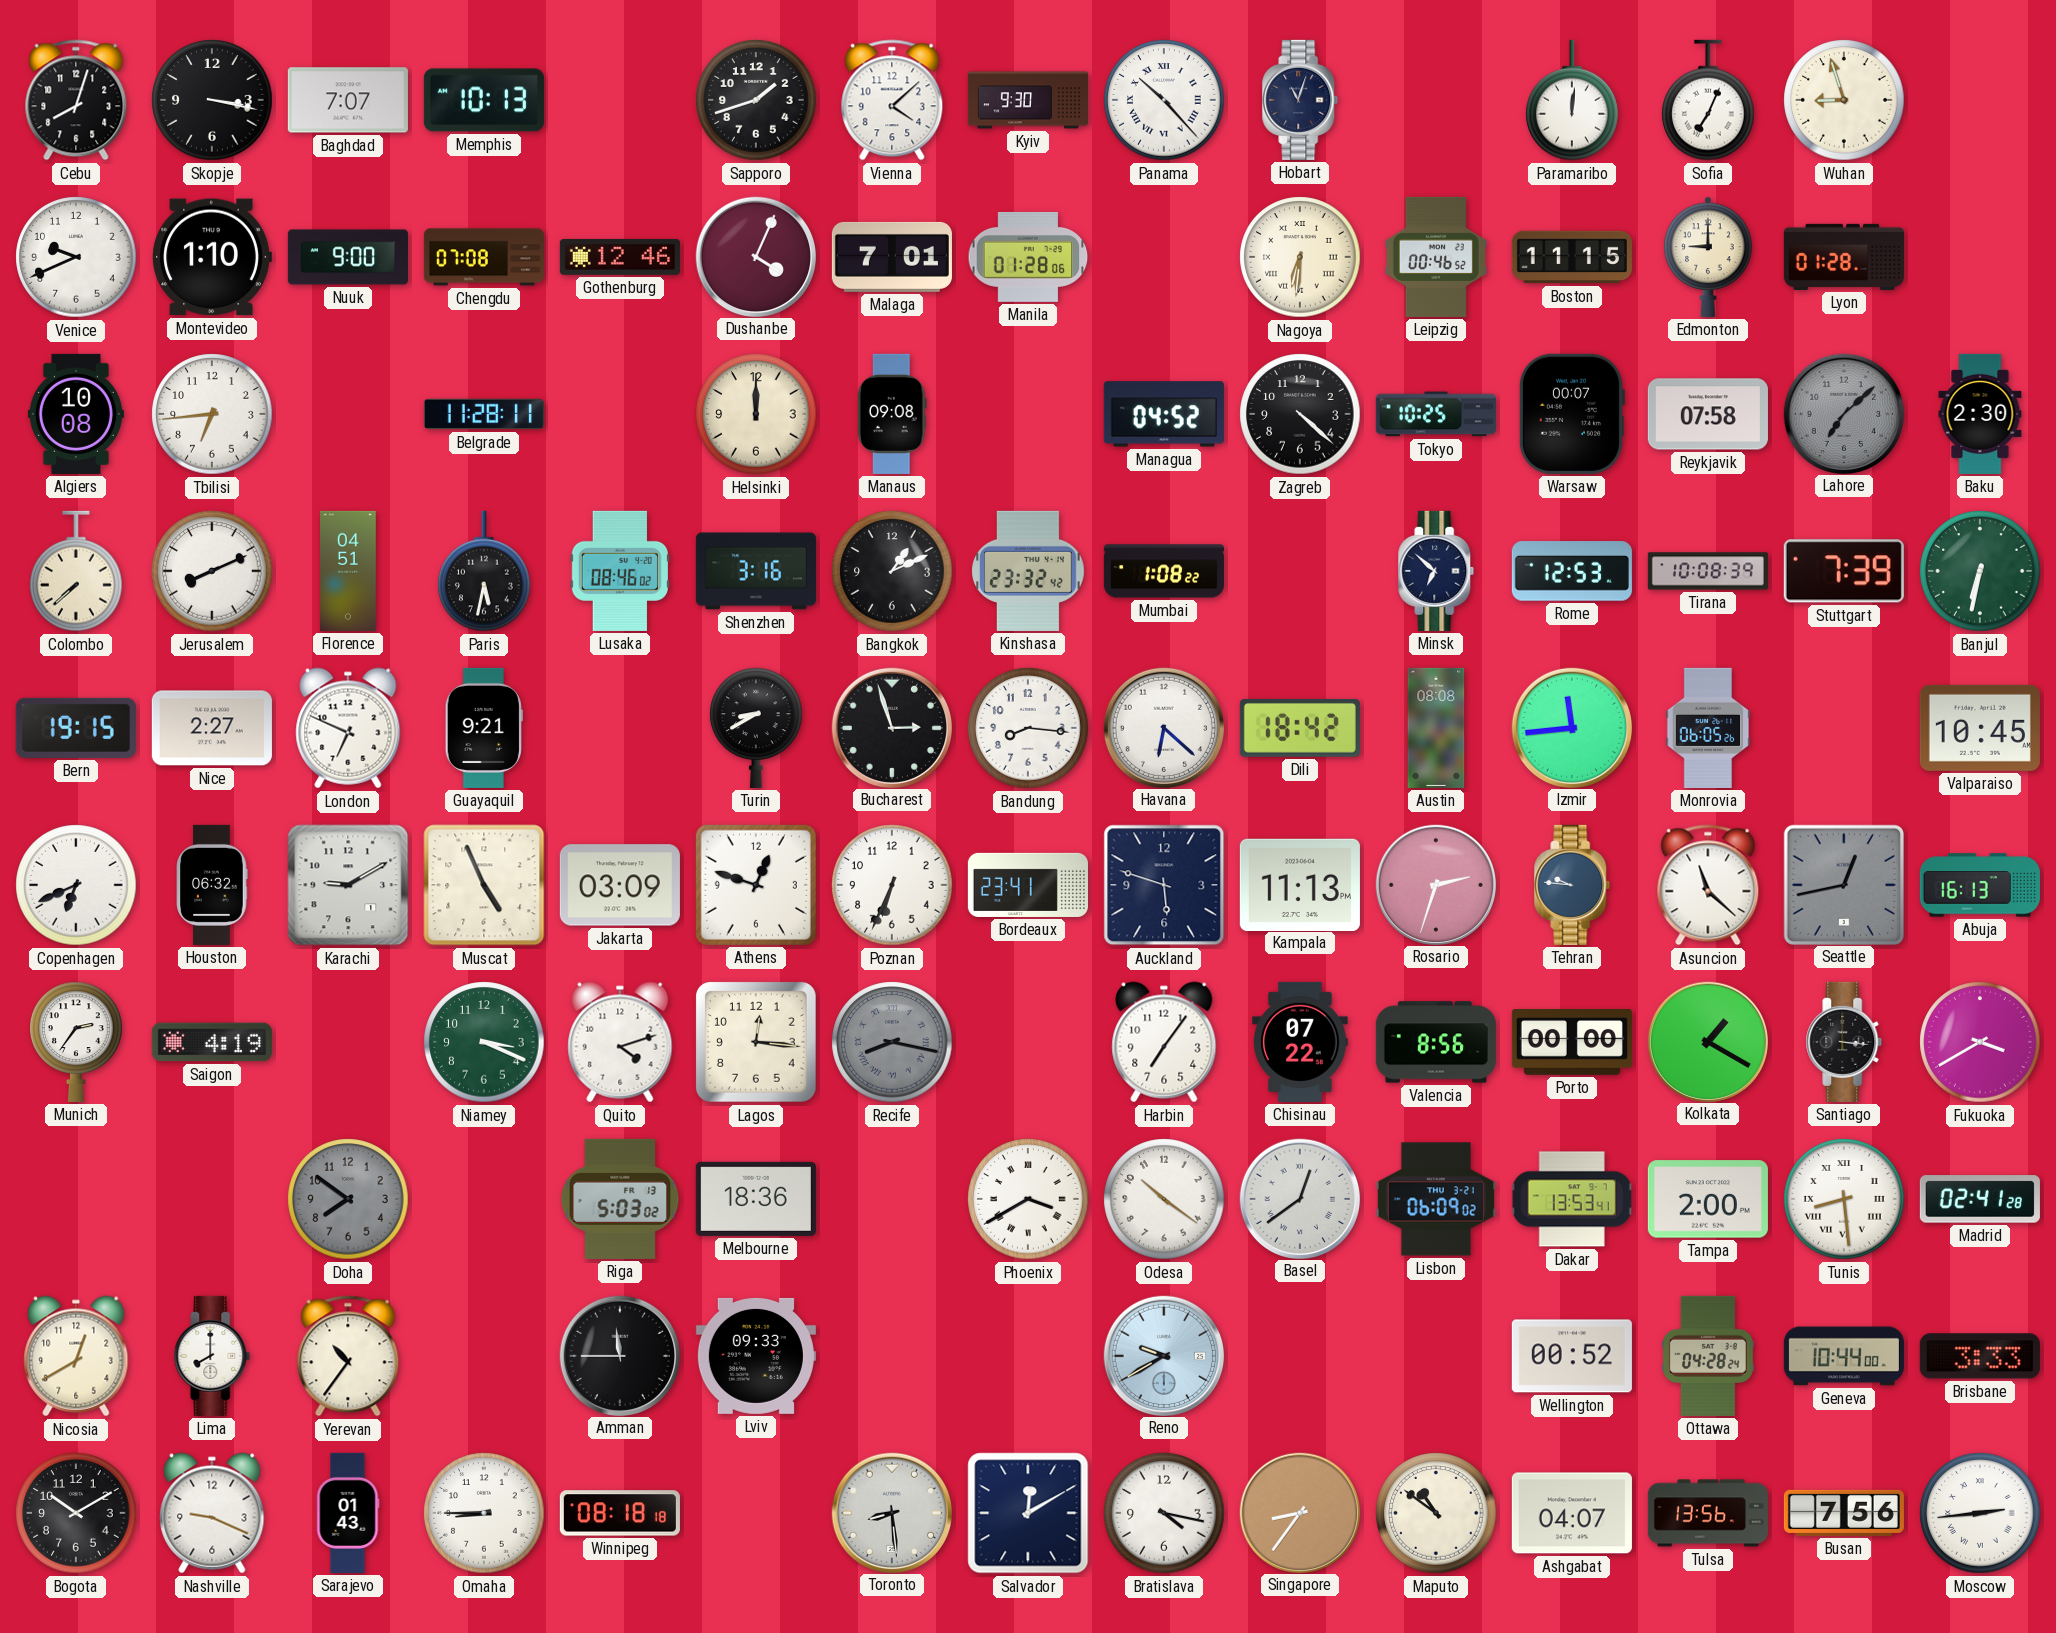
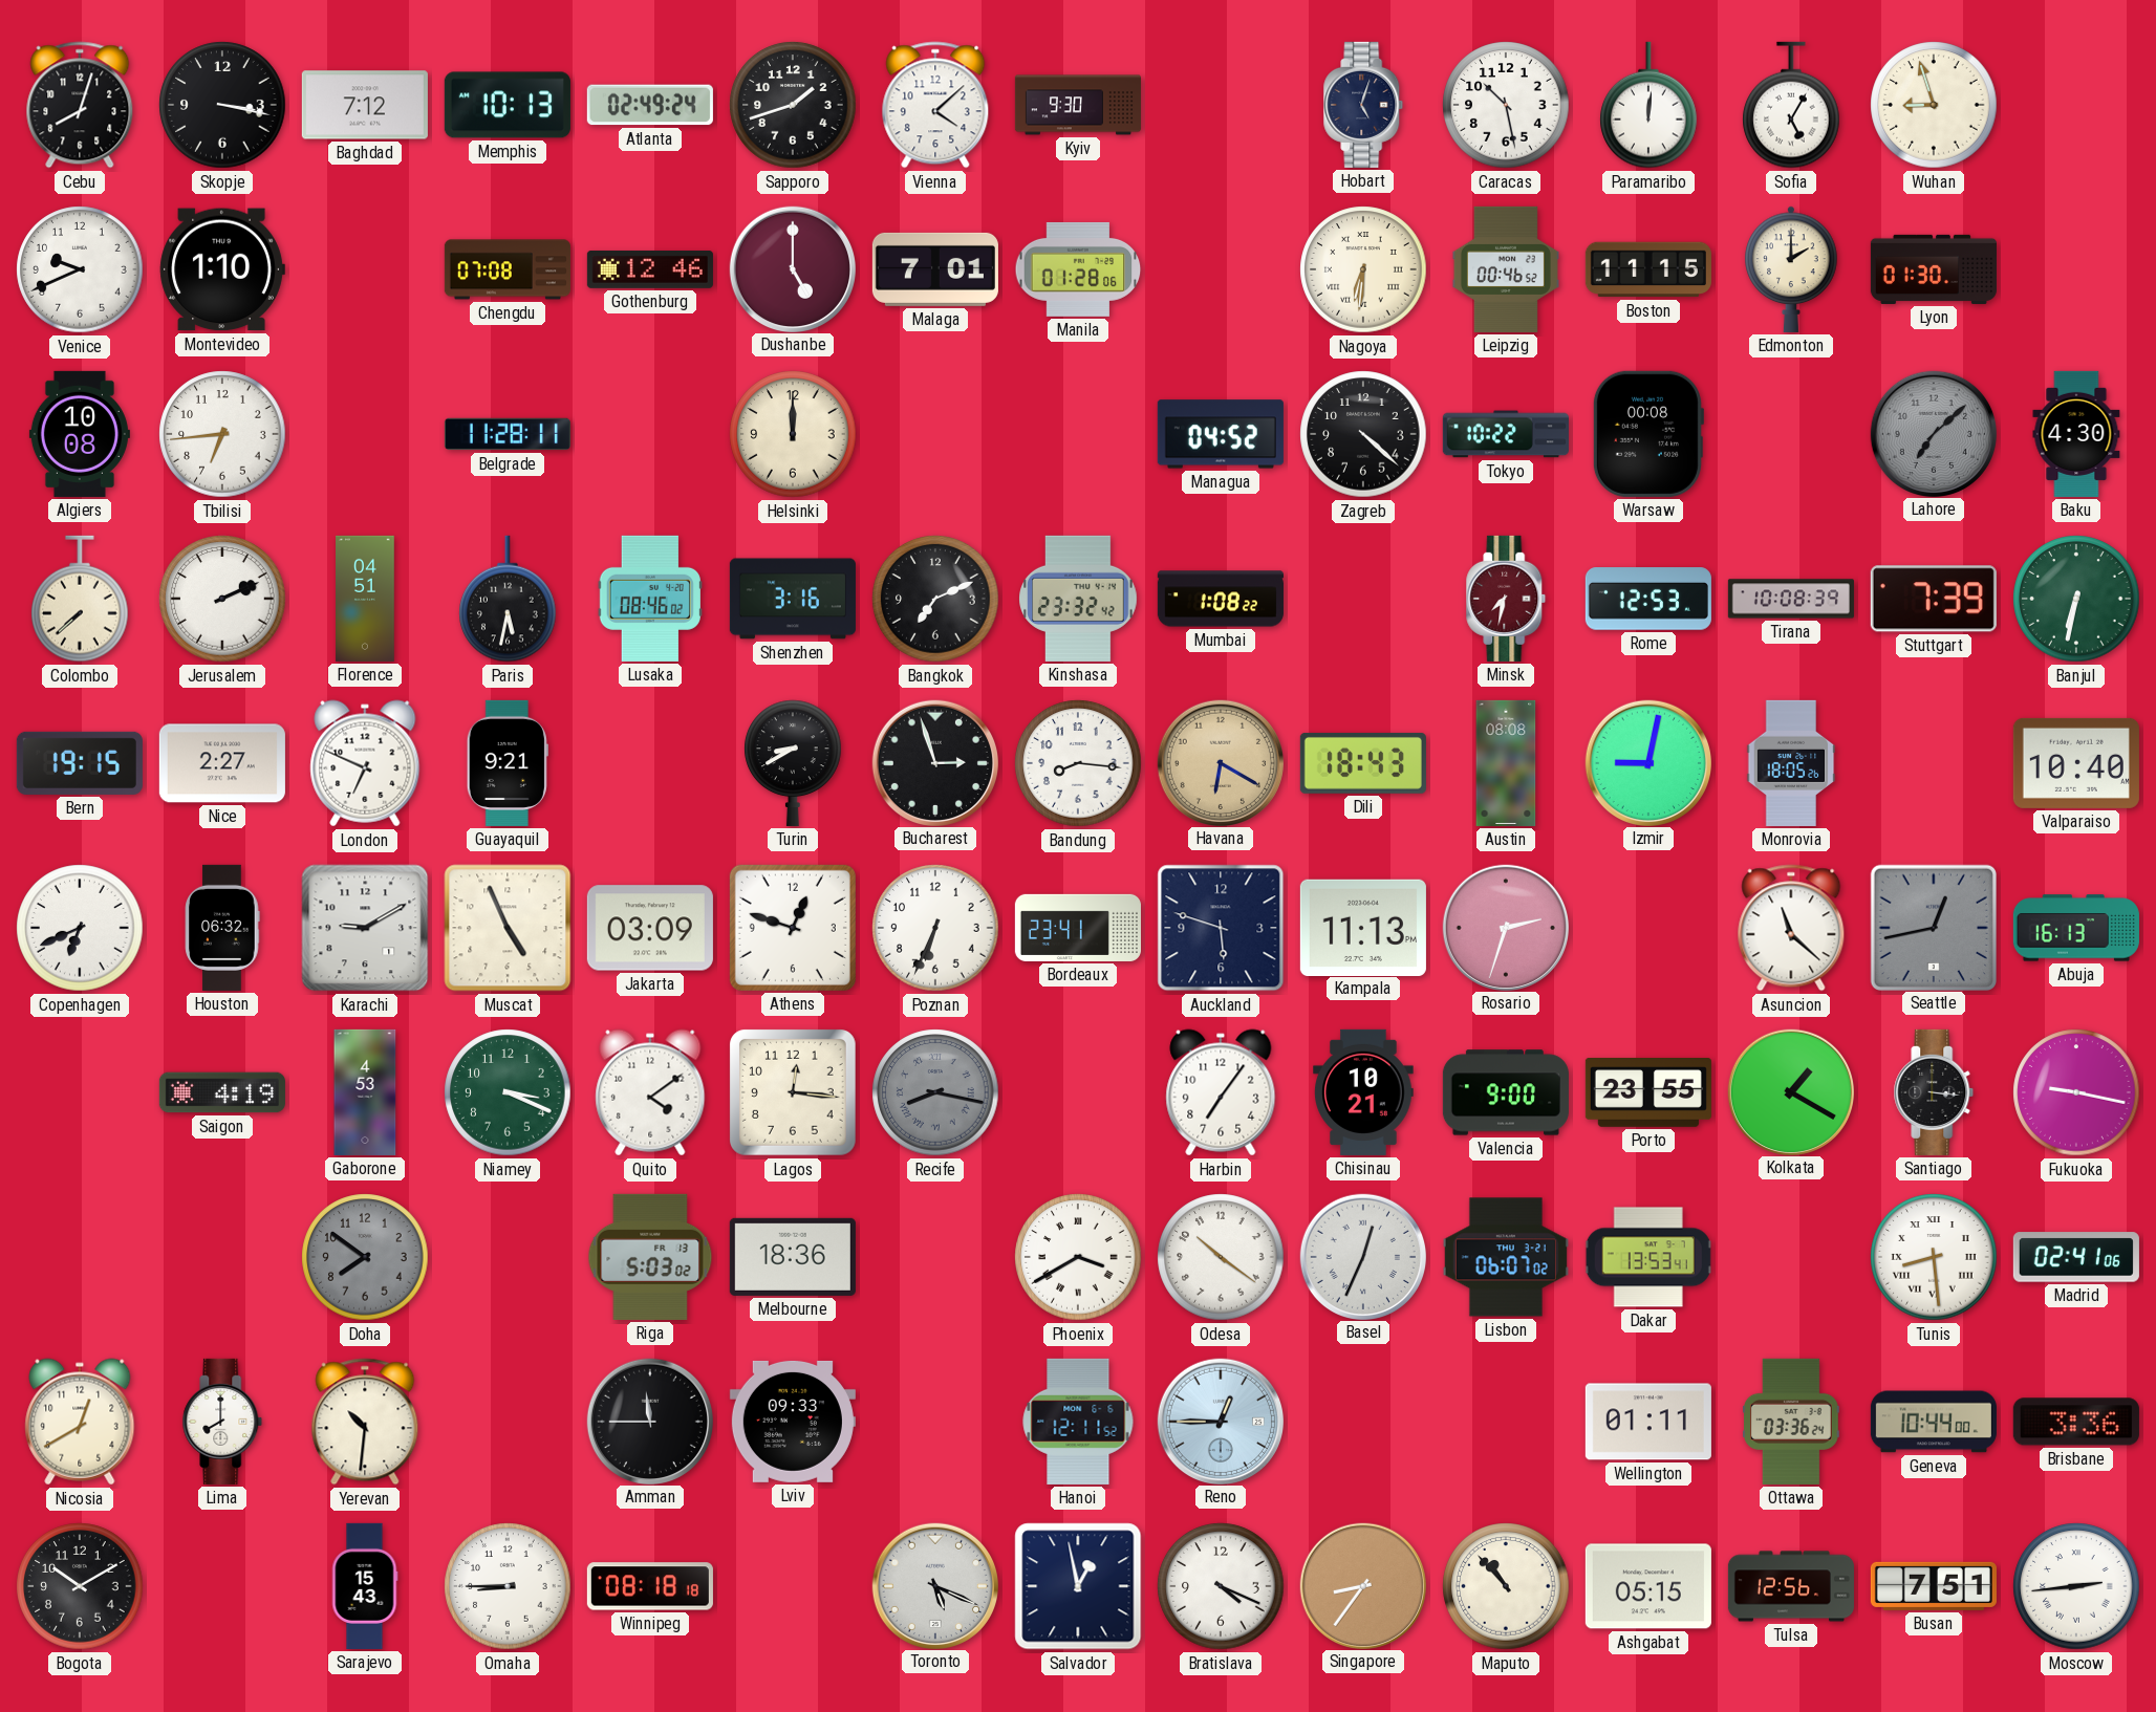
Baghdad: 7:07 -> 7:12 (365, 105)
Atlanta: none -> 02:49 (650, 105)
Panama: 10:23 -> none (1164, 100)
Hobart: 11:03 -> 5:03 (1363, 105)
Caracas: none -> 10:28 (1506, 105)
Sofia: 7:04 -> 5:05 (1791, 105)
Nuuk: 9:00 -> none (348, 257)
Dushanbe: 4:04 -> 5:00 (792, 268)
Edmonton: 9:00 -> 2:00 (1791, 269)
Lyon: 01:28 -> 01:30 (1934, 269)
Manaus: 09:08 -> none (893, 414)
Tokyo: 10:25 -> 10:22 (1506, 434)
Warsaw: 00:07 -> 00:08 (1647, 434)
Reykjavik: 07:58 -> none (1708, 414)
Baku: 2:30 -> 4:30 (2076, 434)
Jerusalem: 8:11 -> 2:11 (222, 599)
Bangkok: 1:11 -> 7:11 (935, 599)
Minsk: 6:52 -> 7:32 (1506, 599)
Minsk dial: navy -> burgundy (1506, 599)
Havana: 6:22 -> 6:20 (1220, 762)
Havana dial: white -> champagne (1220, 762)
Dili: 18:42 -> 18:43 (1363, 763)
Izmir: 11:44 -> 9:02 (1647, 762)
Monrovia: 06:05 -> 18:05 (1791, 763)
Valparaiso: 10:45 -> 10:40 (2076, 763)
Tehran: 9:46 -> none (1572, 885)
Munich: 2:36 -> none (76, 1042)
Gaborone: none -> 4:53 (365, 1092)
Quito: 4:12 -> 4:09 (650, 1092)
Chisinau: 07:22 -> 10:21 (1363, 1092)
Valencia: 8:56 -> 9:00 (1506, 1092)
Porto: 00:00 -> 23:55 (1648, 1093)
Fukuoka: 3:40 -> 9:17 (2076, 1092)
Basel: 12:39 -> 12:34 (1362, 1256)
Lisbon: 06:09 -> 06:07 (1506, 1257)
Tampa: 2:00 -> none (1708, 1199)
Madrid: 02:41:28 -> 02:41:06 (2076, 1257)
Yerevan: 10:36 -> 10:31 (365, 1422)
Hanoi: none -> 12:11 (1078, 1422)
Reno: 9:40 -> 12:45 (1220, 1421)
Wellington: 00:52 -> 01:11 (1648, 1422)
Ottawa: 04:28 -> 03:36 (1792, 1422)
Brisbane: 3:33 -> 3:36 (2076, 1422)
Nashville: 9:19 -> none (212, 1513)
Sarajevo: 01:43 -> 15:43 (365, 1586)
Toronto: 8:29 -> 5:19 (934, 1585)
Salvador: 12:10 -> 12:58 (1078, 1586)
Bratislava: 4:17 -> 4:19 (1221, 1586)
Maputo: 10:51 -> 10:53 (1506, 1586)
Ashgabat: 04:07 -> 05:15 (1648, 1586)
Tulsa: 13:56 -> 12:56 (1791, 1586)
Busan: 7:56 -> 7:51 (1934, 1586)
